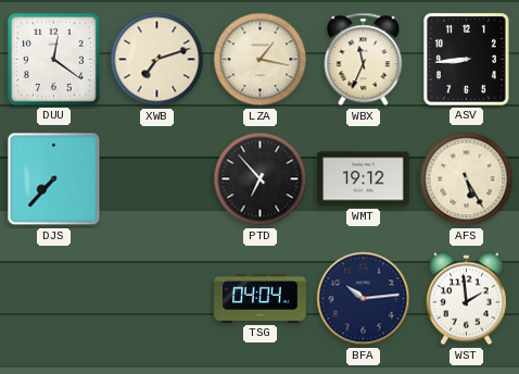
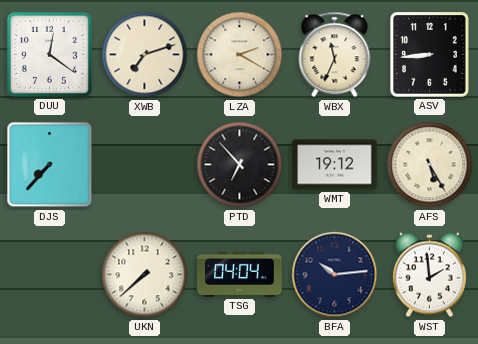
LZA: 1:17 -> 2:20 (240, 55)
UKN: none -> 7:38 (145, 275)
